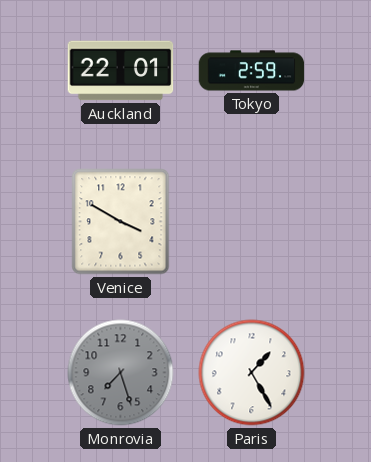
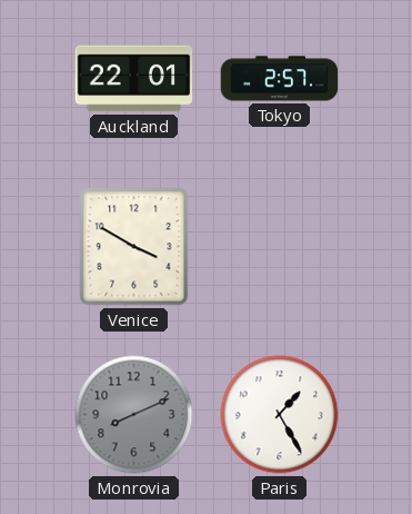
Tokyo: 2:59 -> 2:57 (280, 79)
Monrovia: 7:27 -> 8:11 (134, 415)
